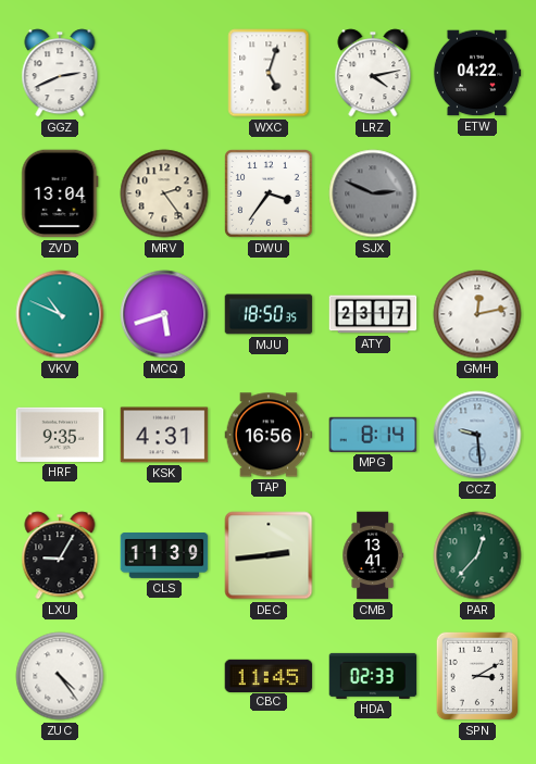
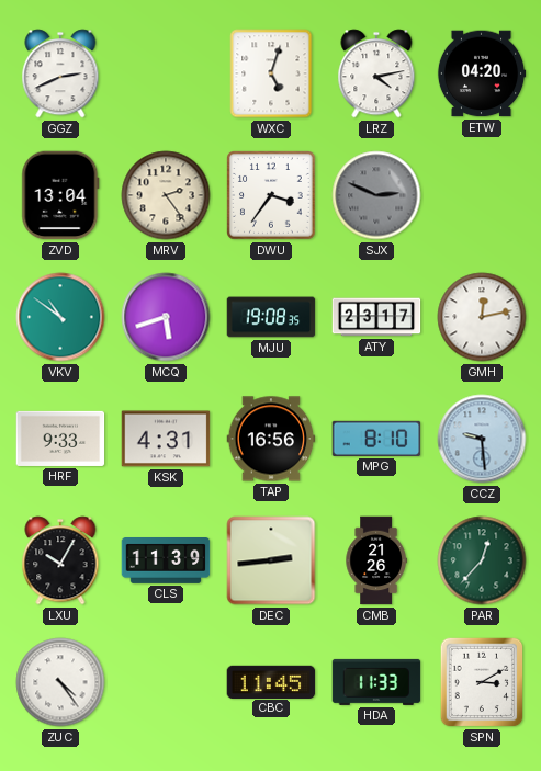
ETW: 04:22 -> 04:20 (482, 73)
VKV: 10:49 -> 10:51 (60, 317)
MJU: 18:50 -> 19:08 (271, 317)
HRF: 9:35 -> 9:33 (60, 439)
MPG: 8:14 -> 8:10 (376, 439)
LXU: 9:05 -> 10:05 (60, 560)
CMB: 13:41 -> 21:26 (376, 560)
HDA: 02:33 -> 11:33 (376, 682)
